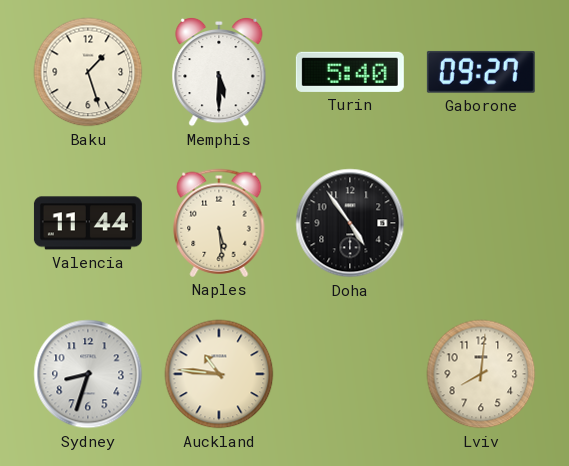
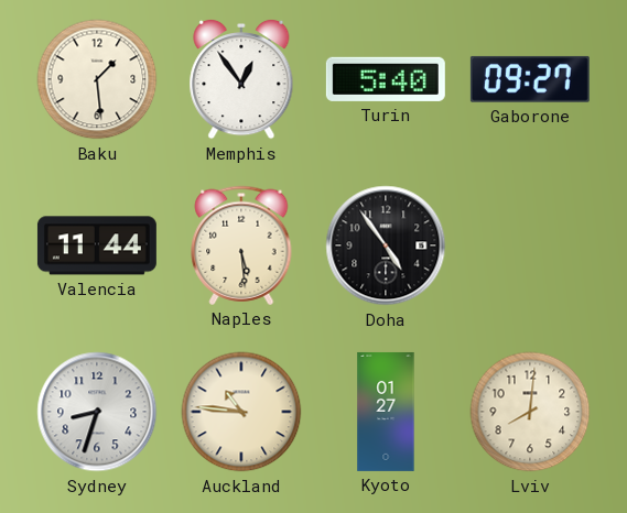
Baku: 1:27 -> 1:29 (97, 79)
Memphis: 5:30 -> 12:54 (241, 79)
Kyoto: none -> 01:27 (386, 412)
